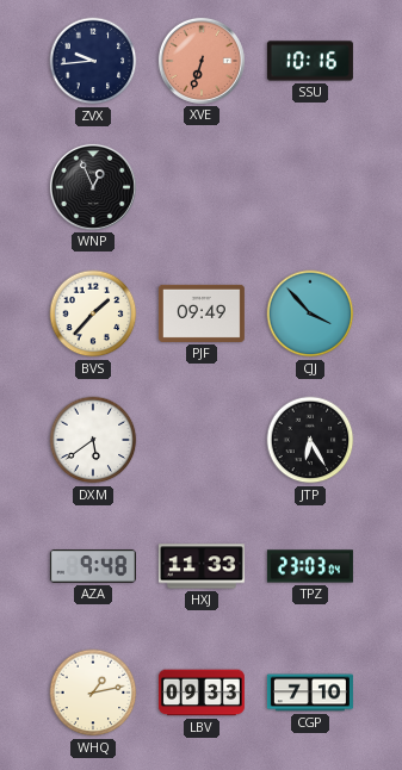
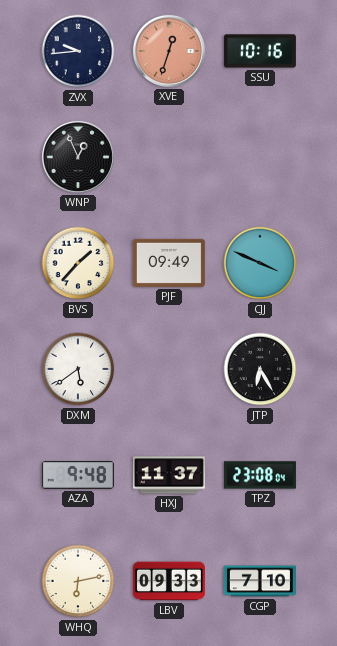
XVE: 6:33 -> 12:33 (169, 51)
CJJ: 3:53 -> 3:49 (260, 263)
HXJ: 11:33 -> 11:37 (169, 475)
TPZ: 23:03 -> 23:08 (260, 475)
WHQ: 1:13 -> 6:13 (78, 581)
